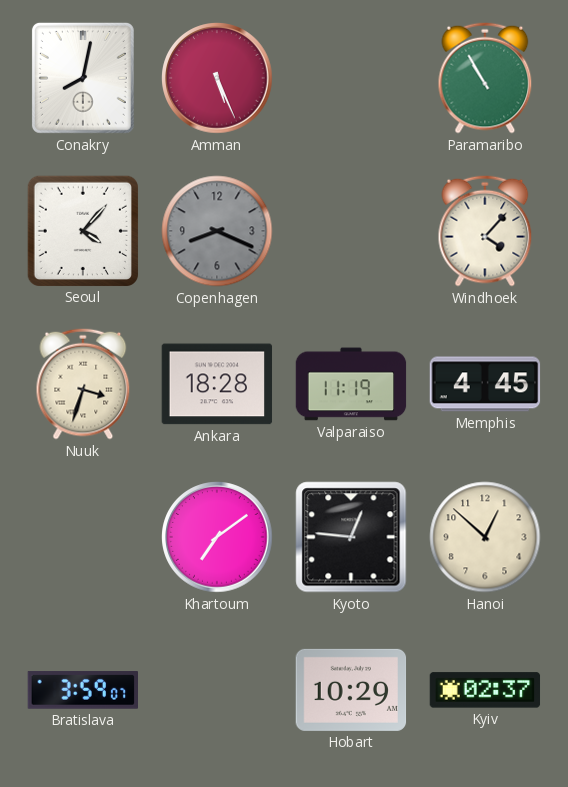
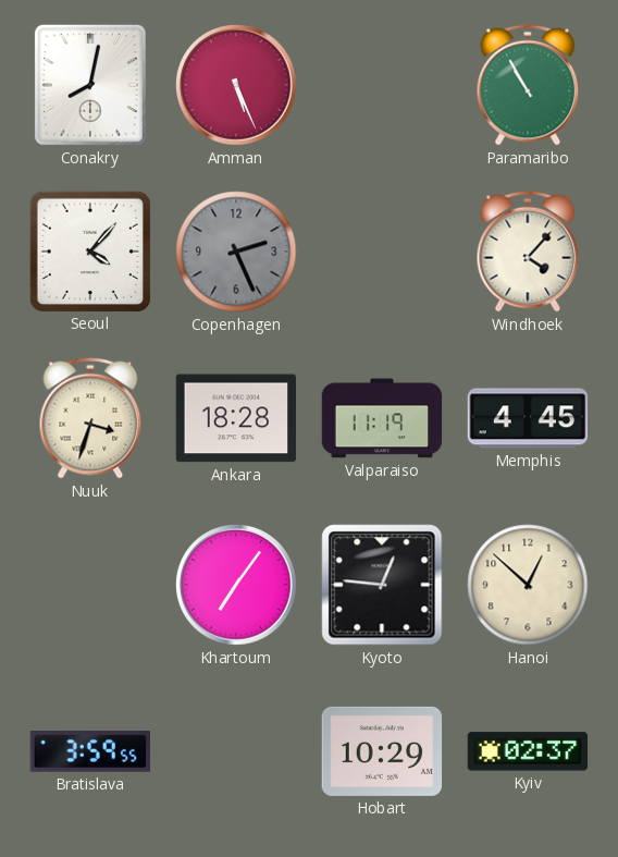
Copenhagen: 8:19 -> 2:26 (236, 252)
Khartoum: 7:09 -> 7:06 (236, 585)
Bratislava: 3:59:07 -> 3:59:55 (89, 752)
